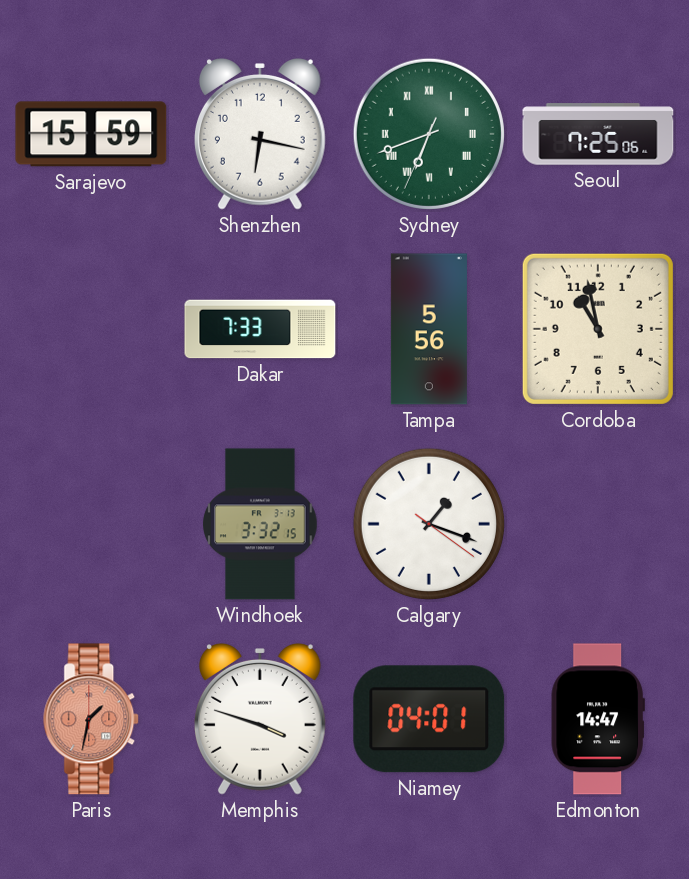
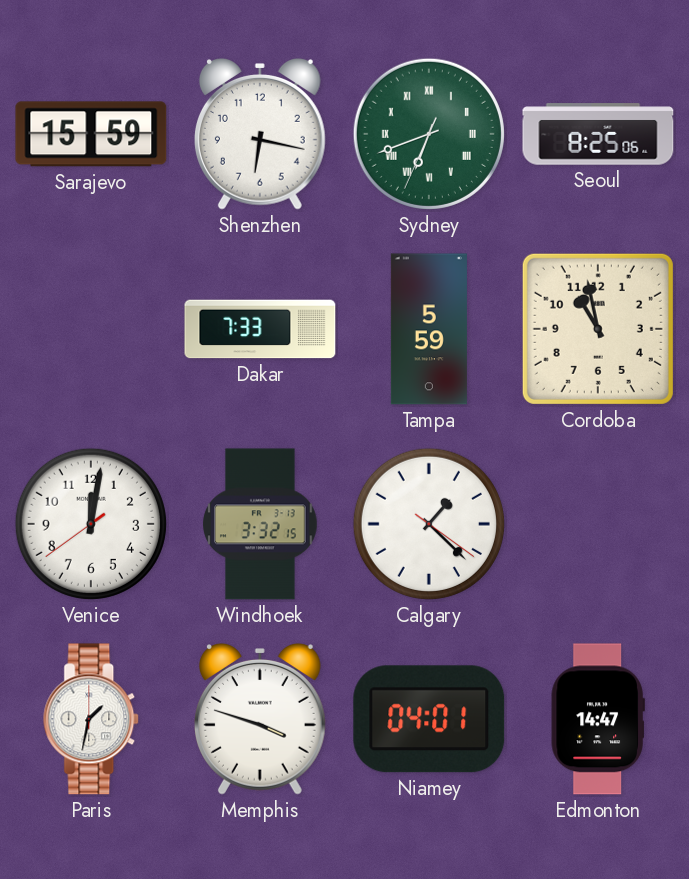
Seoul: 7:25 -> 8:25 (598, 134)
Tampa: 5:56 -> 5:59 (429, 329)
Venice: none -> 12:01 (91, 524)
Calgary: 1:18 -> 1:22 (429, 524)
Paris dial: salmon -> white (92, 719)
